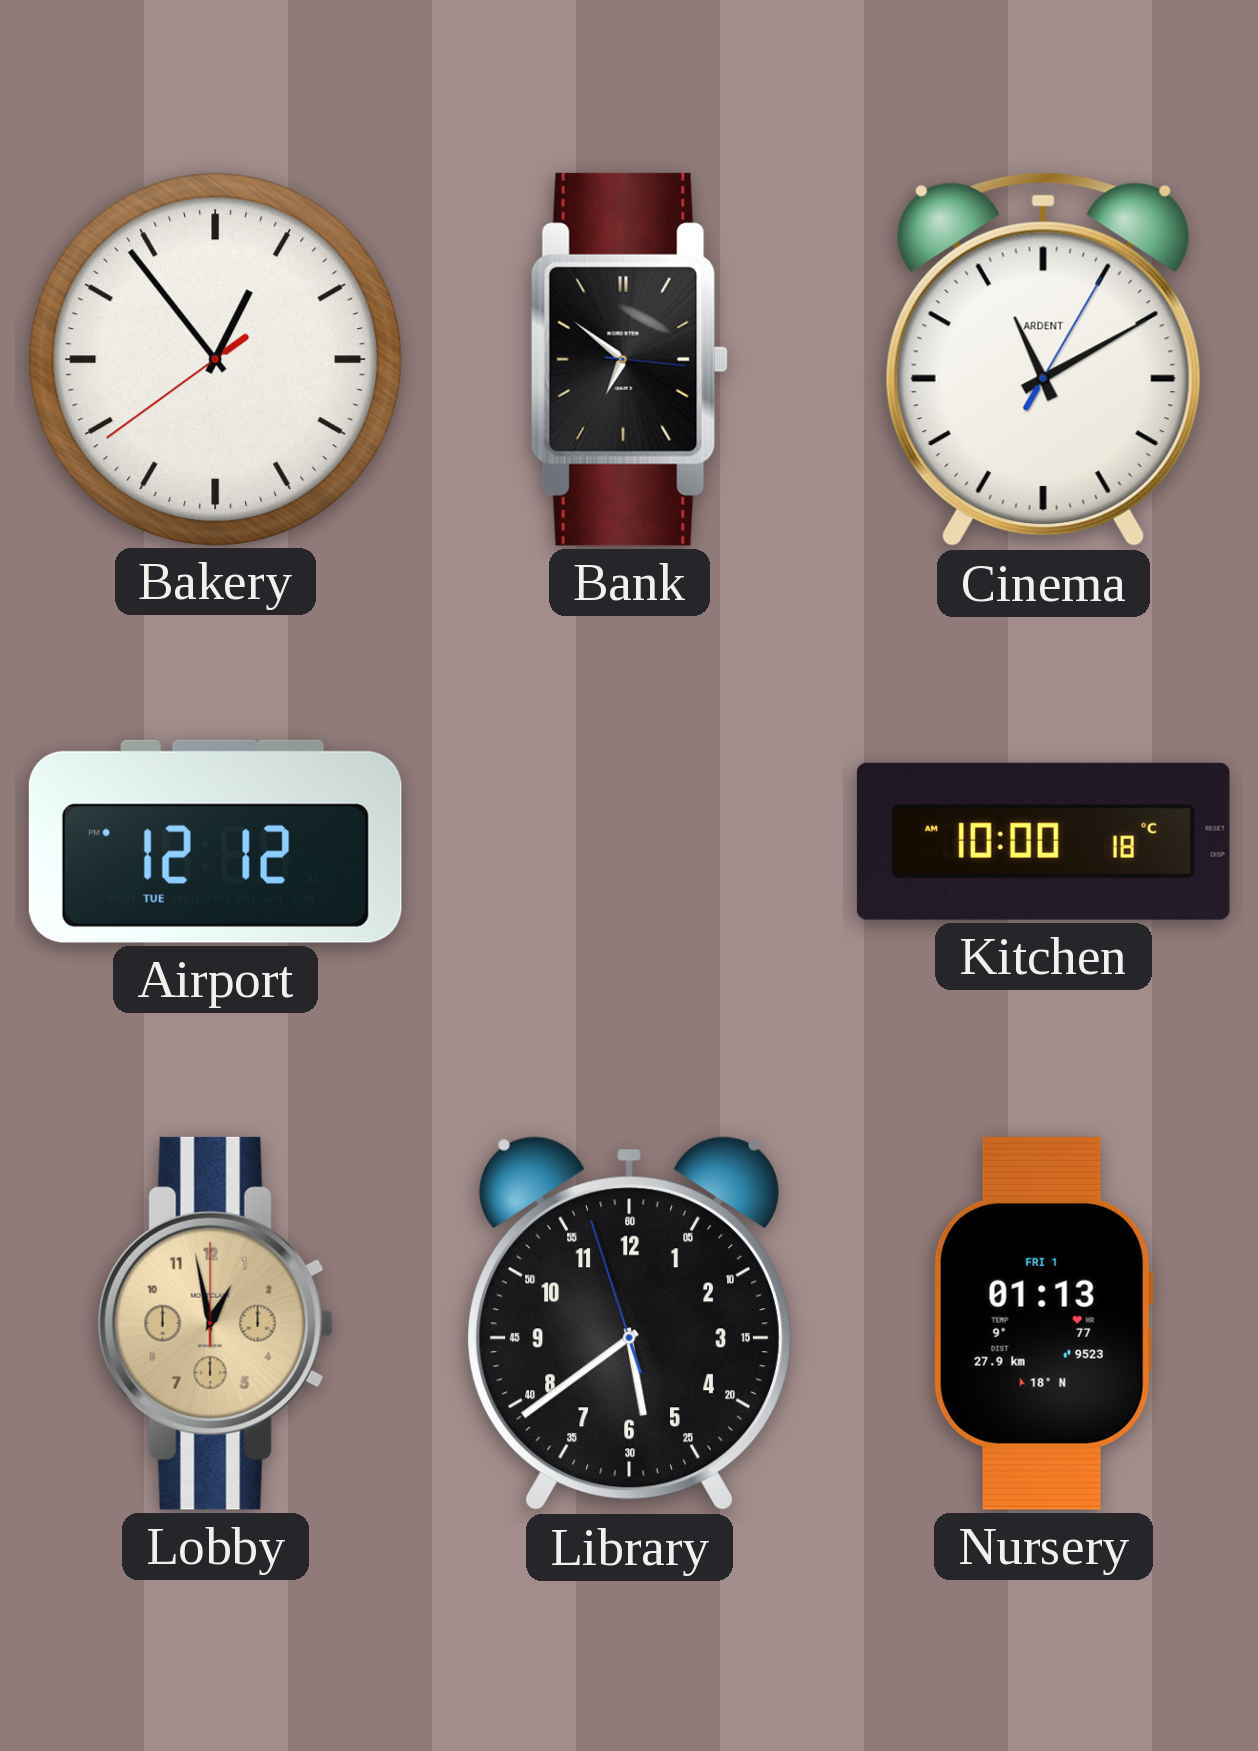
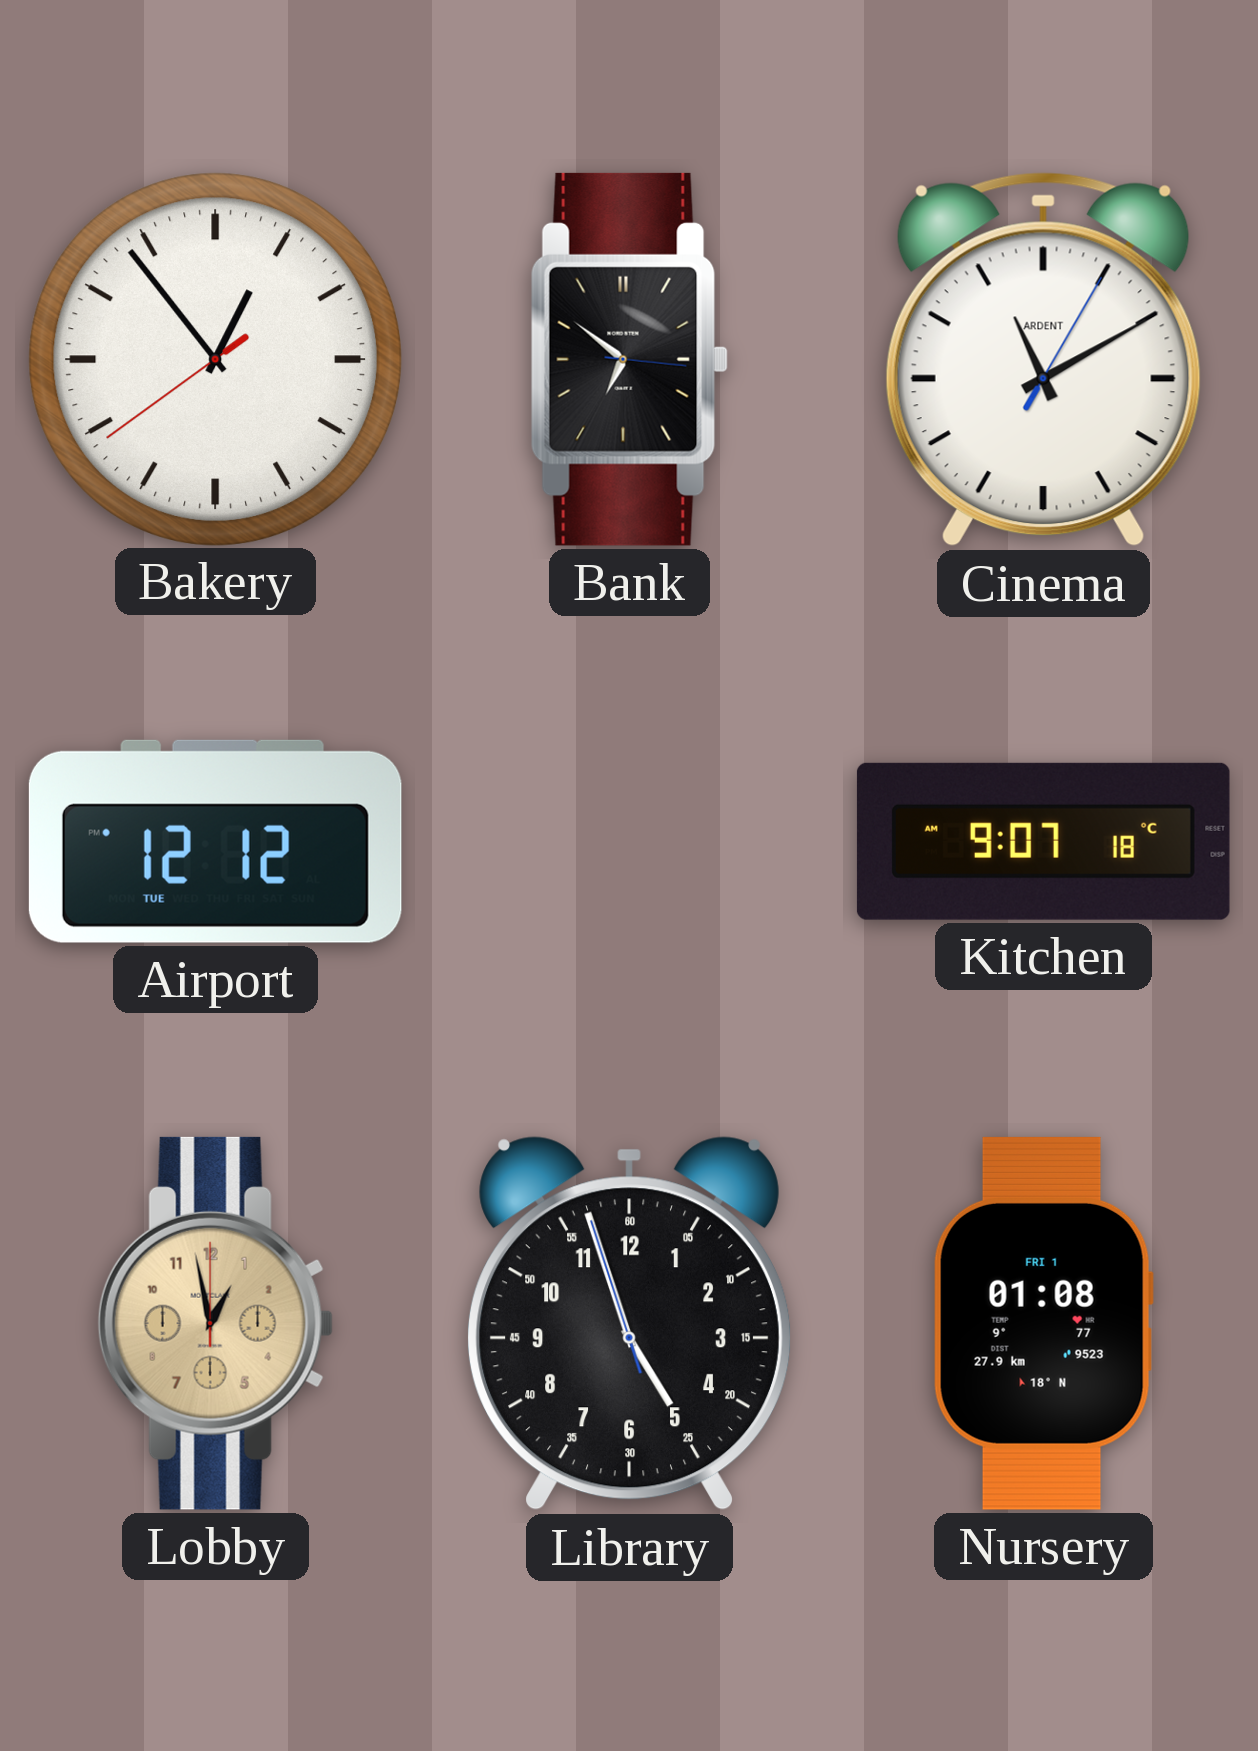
Kitchen: 10:00 -> 9:07 (1043, 841)
Library: 5:38 -> 4:56 (629, 1324)
Nursery: 01:13 -> 01:08 (1043, 1323)
